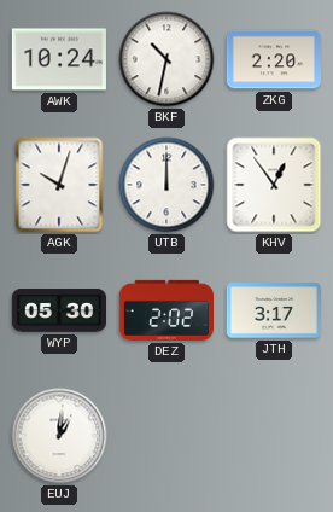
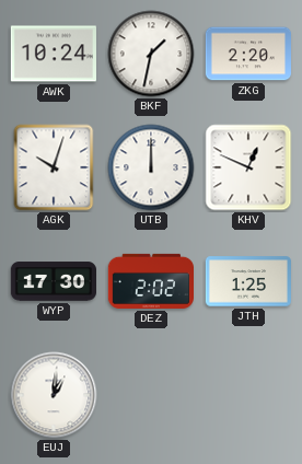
BKF: 10:32 -> 1:32 (151, 54)
KHV: 12:54 -> 12:49 (248, 167)
WYP: 05:30 -> 17:30 (53, 281)
JTH: 3:17 -> 1:25 (248, 281)
